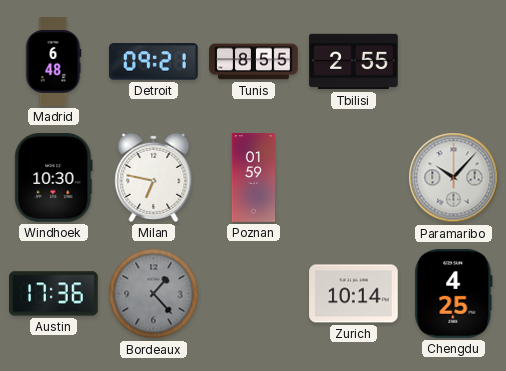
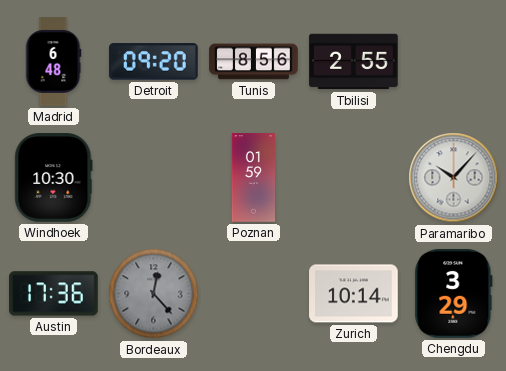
Detroit: 09:21 -> 09:20 (154, 62)
Tunis: 8:55 -> 8:56 (254, 62)
Milan: 6:47 -> none (154, 177)
Bordeaux: 1:23 -> 12:23 (154, 294)
Chengdu: 4:25 -> 3:29 (454, 294)
